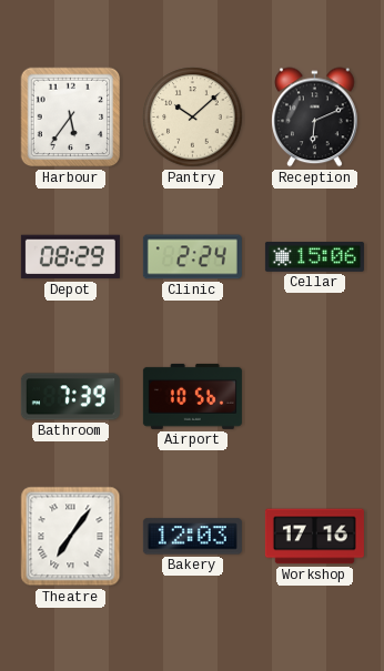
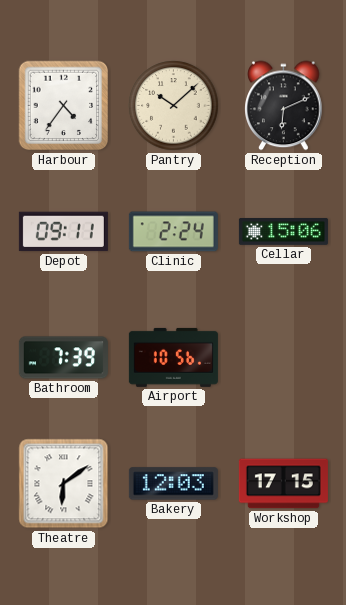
Harbour: 5:36 -> 4:36 (64, 106)
Depot: 08:29 -> 09:11 (63, 232)
Theatre: 7:06 -> 6:09 (64, 484)
Workshop: 17:16 -> 17:15 (283, 484)
